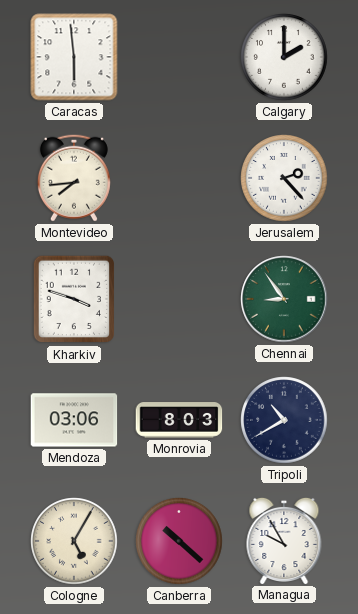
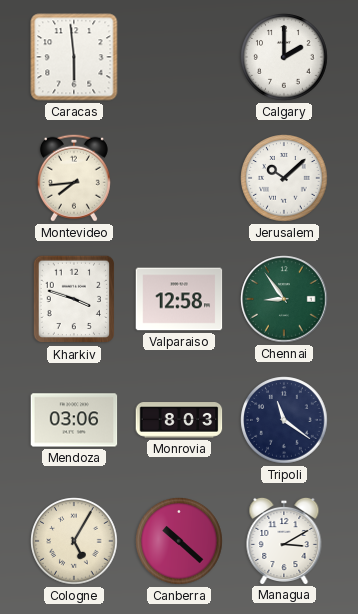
Jerusalem: 2:23 -> 10:08 (284, 178)
Valparaiso: none -> 12:58 (179, 299)
Tripoli: 10:40 -> 11:21 (284, 420)
Managua: 9:55 -> 3:10 (284, 540)
